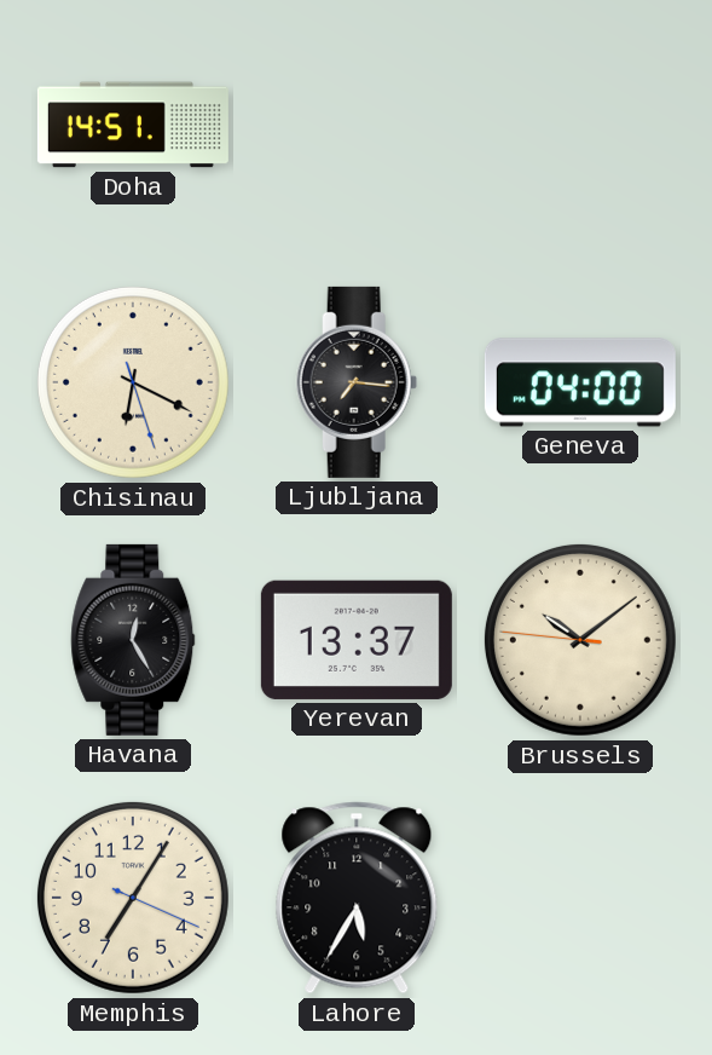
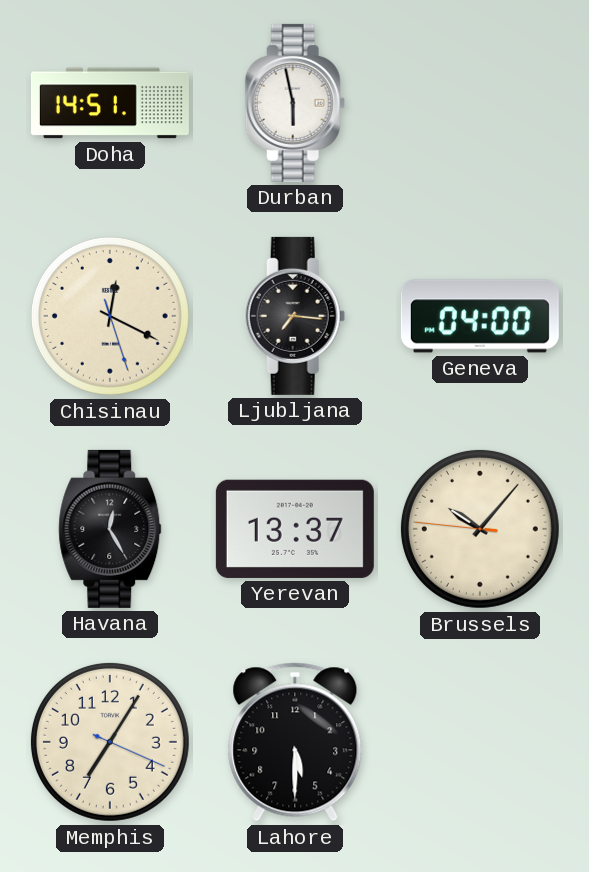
Durban: none -> 5:58 (295, 103)
Chisinau: 6:19 -> 12:19 (110, 316)
Brussels: 10:08 -> 10:06 (480, 529)
Lahore: 5:35 -> 5:30 (295, 742)
